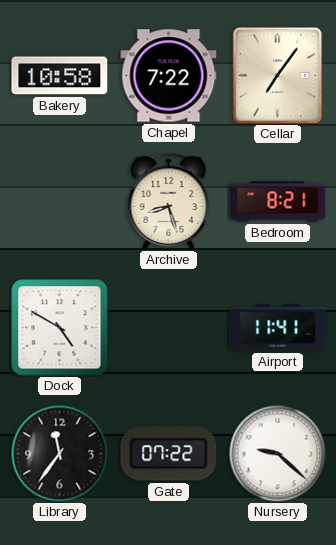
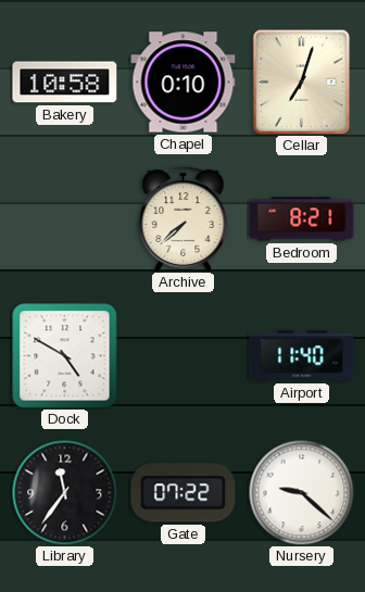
Chapel: 7:22 -> 0:10 (184, 83)
Cellar: 7:06 -> 7:03 (302, 81)
Archive: 8:27 -> 7:38 (184, 218)
Airport: 11:41 -> 11:40 (302, 356)
